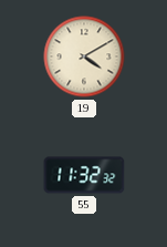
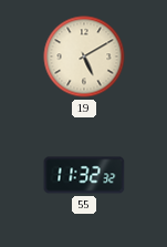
19: 4:10 -> 5:10 (84, 56)
